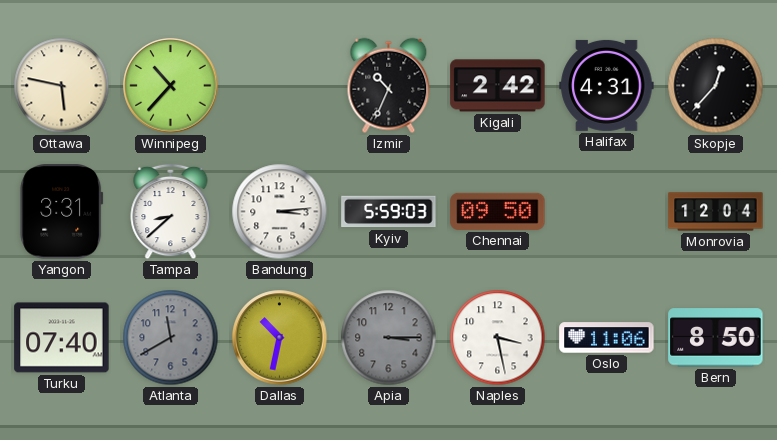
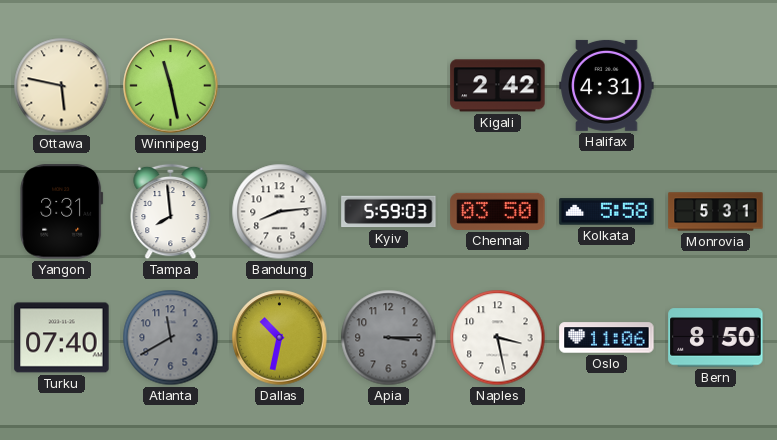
Winnipeg: 10:37 -> 11:28 (171, 86)
Izmir: 10:34 -> none (389, 86)
Skopje: 12:37 -> none (716, 86)
Tampa: 8:38 -> 7:59 (171, 212)
Bandung: 3:14 -> 8:14 (280, 212)
Chennai: 09:50 -> 03:50 (498, 211)
Kolkata: none -> 5:58 (607, 212)
Monrovia: 12:04 -> 5:31 (716, 212)
